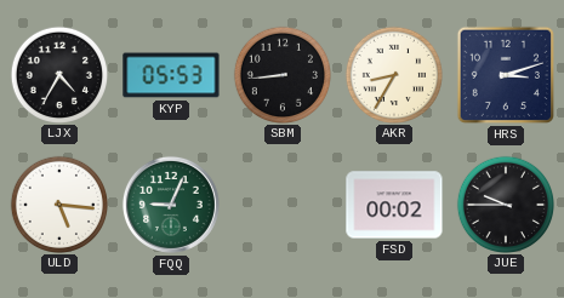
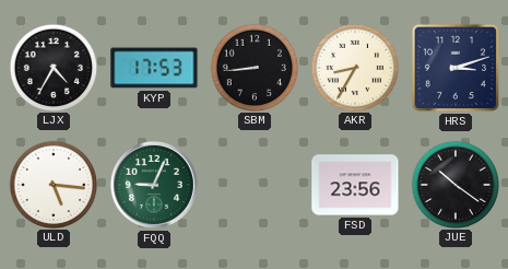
KYP: 05:53 -> 17:53 (154, 68)
FSD: 00:02 -> 23:56 (355, 185)
JUE: 9:45 -> 10:21 (454, 184)
